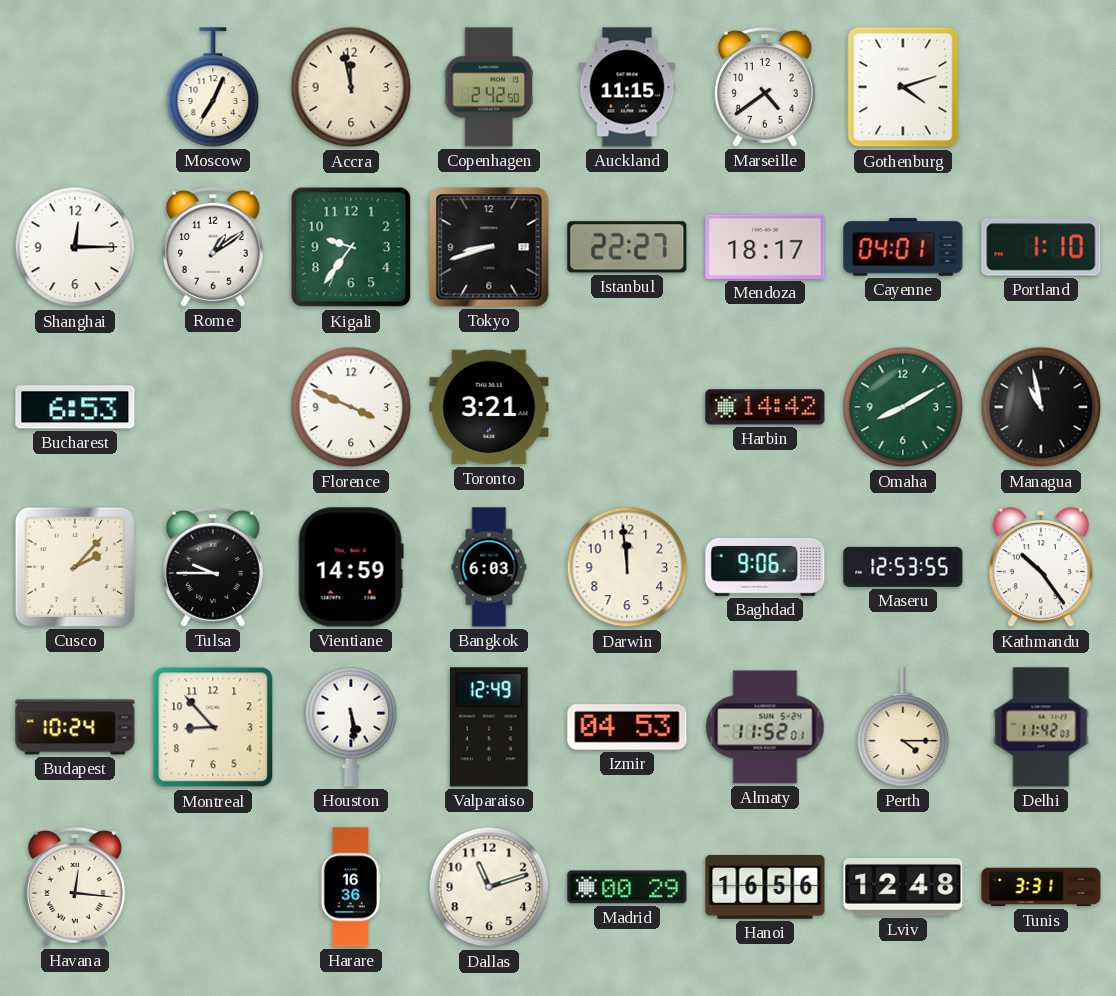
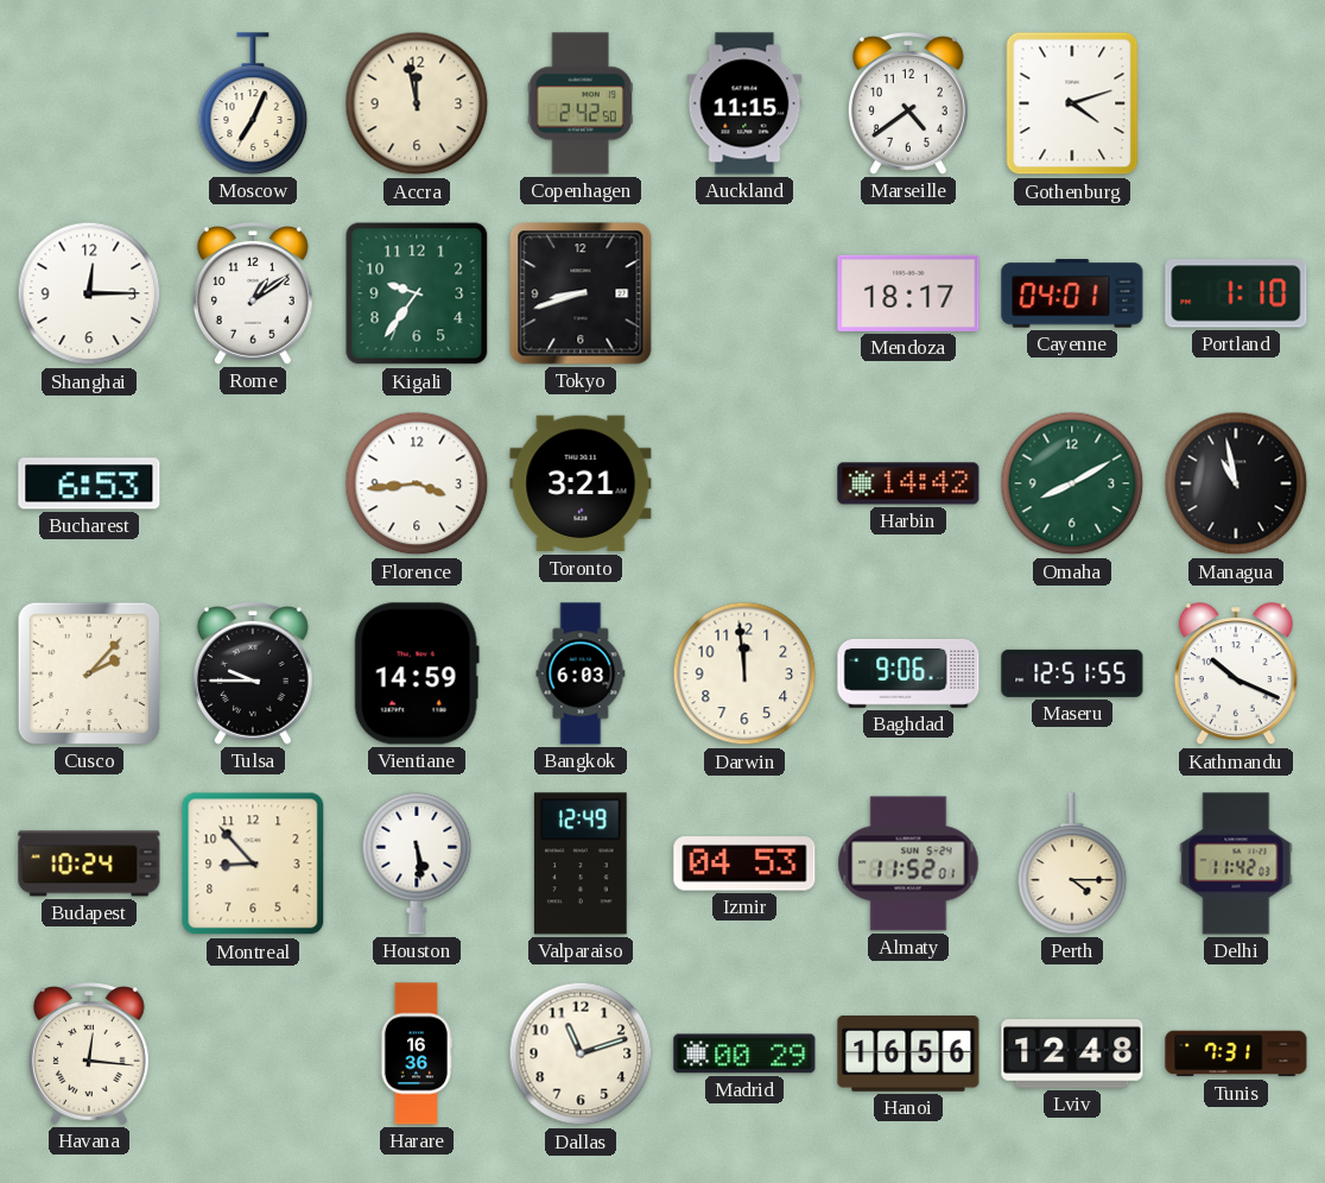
Istanbul: 22:27 -> none (627, 247)
Florence: 3:49 -> 3:44 (417, 483)
Maseru: 12:53 -> 12:51 (1072, 673)
Kathmandu: 10:24 -> 10:19 (1236, 675)
Tunis: 3:31 -> 7:31 (1236, 1054)
